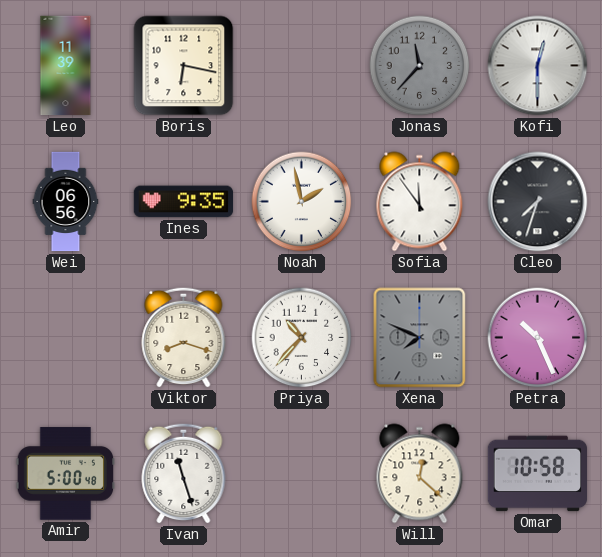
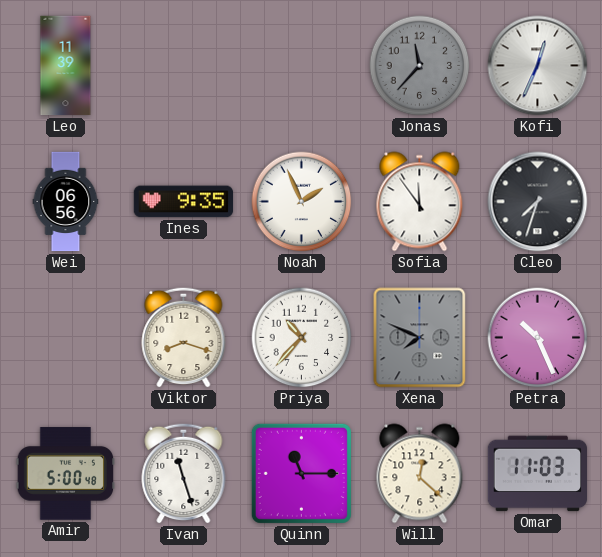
Boris: 6:17 -> none (184, 66)
Kofi: 12:30 -> 12:34 (538, 66)
Noah: 1:58 -> 1:56 (302, 202)
Quinn: none -> 11:15 (301, 473)
Omar: 10:58 -> 11:03 (538, 474)
